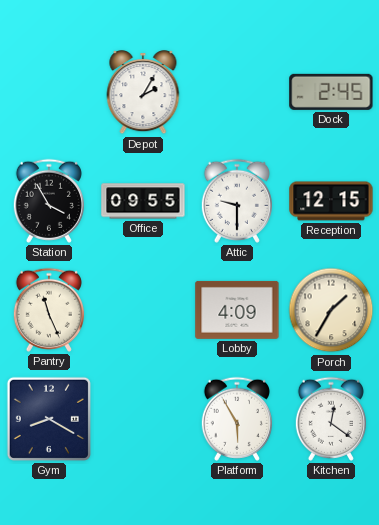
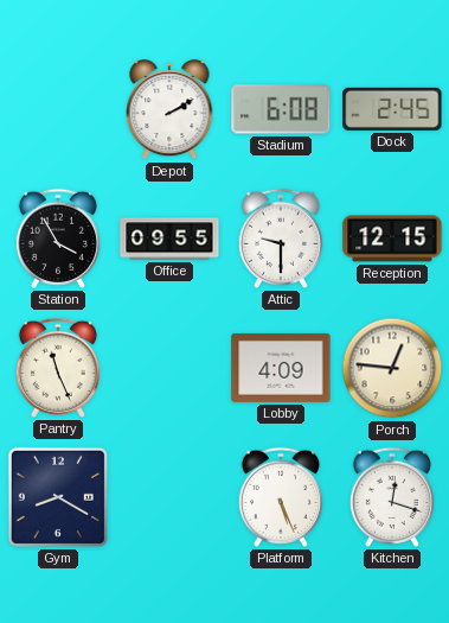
Depot: 2:05 -> 2:10 (169, 110)
Stadium: none -> 6:08 (281, 109)
Porch: 1:35 -> 12:46 (392, 368)
Platform: 5:55 -> 5:26 (281, 497)
Kitchen: 12:21 -> 12:18 (392, 497)
